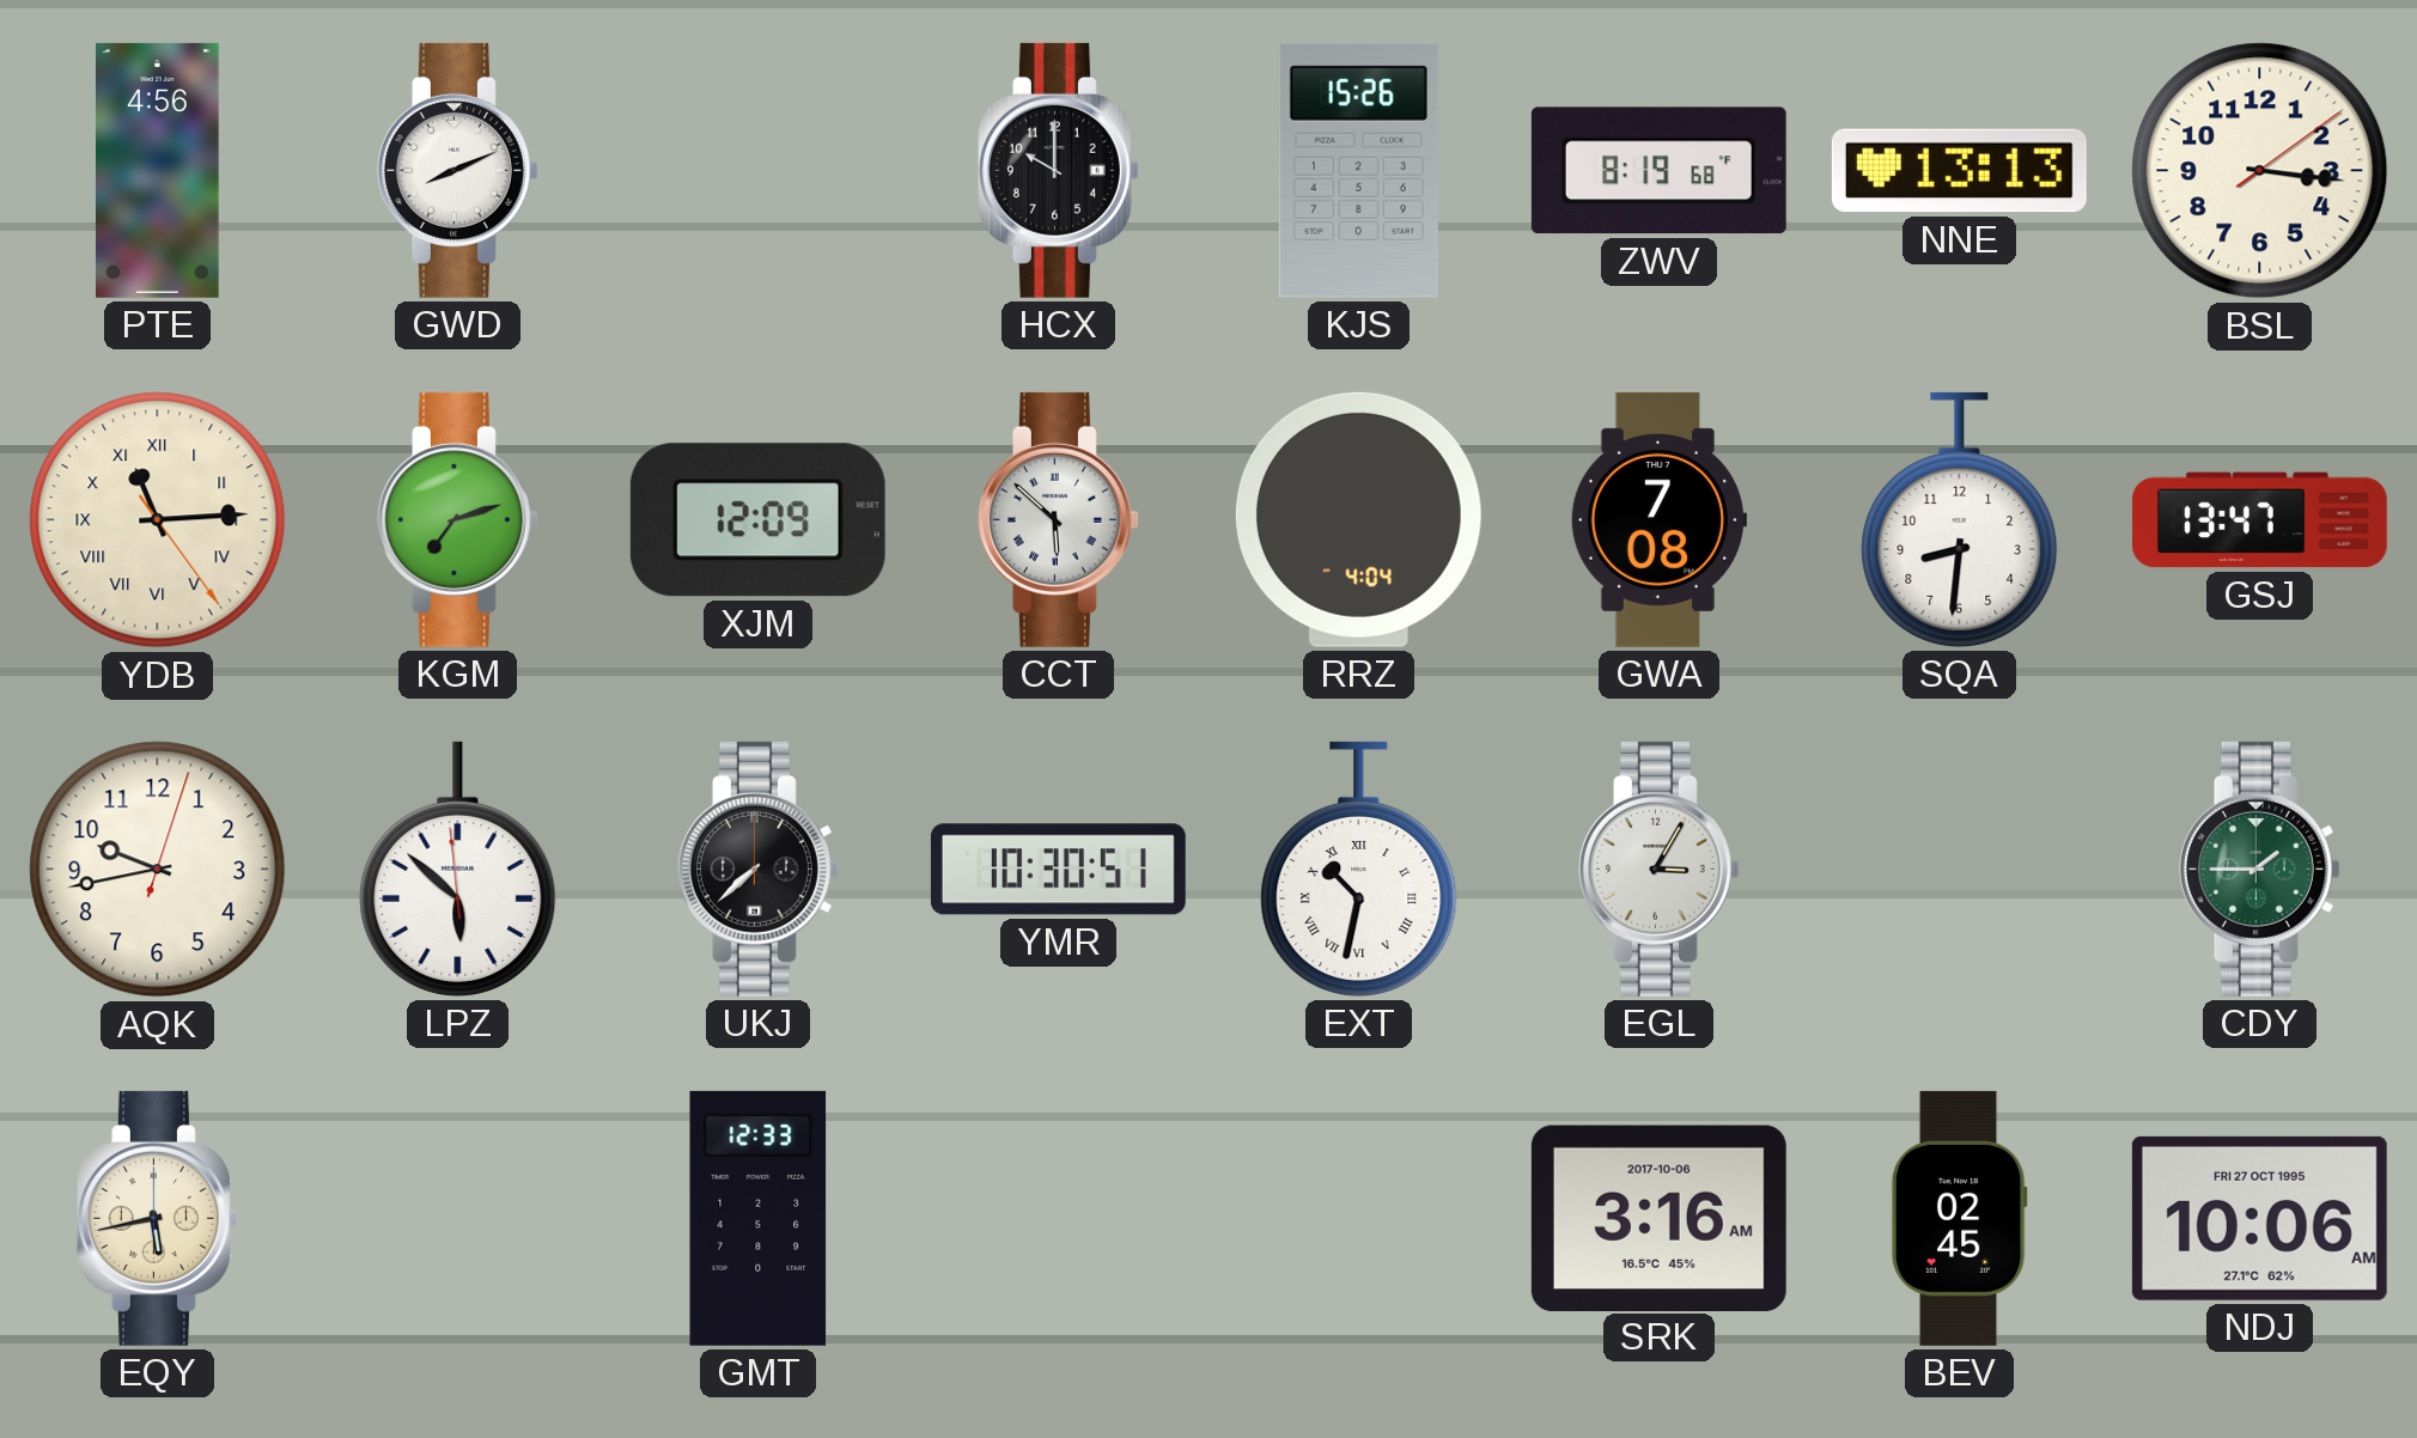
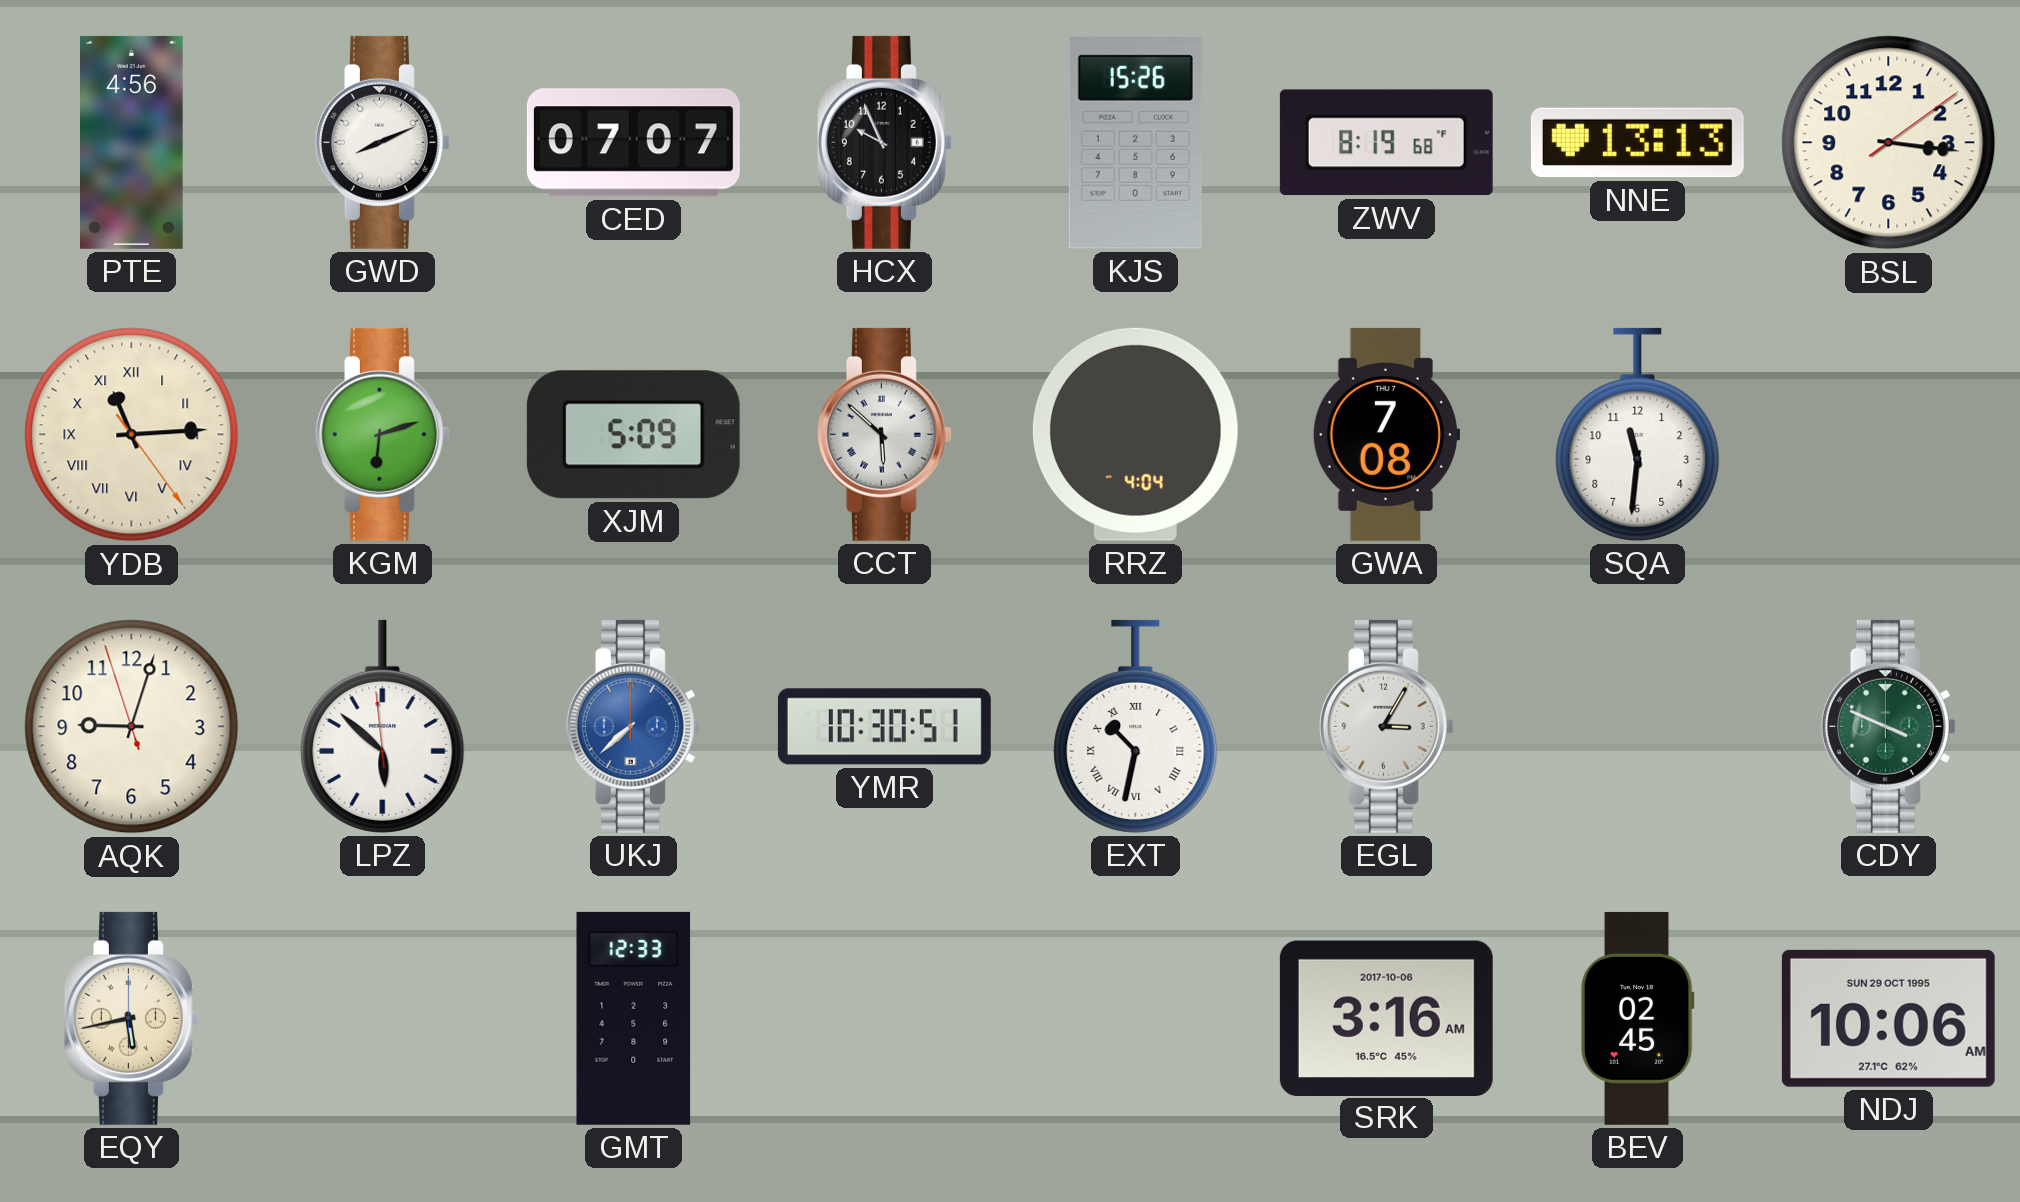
CED: none -> 07:07 (633, 143)
HCX: 10:00 -> 9:56 (884, 142)
KGM: 7:12 -> 6:12 (382, 434)
XJM: 12:09 -> 5:09 (633, 435)
SQA: 8:31 -> 11:31 (1638, 434)
GSJ: 13:47 -> none (2259, 520)
AQK: 9:43 -> 9:02 (132, 727)
UKJ dial: black -> blue (633, 726)
CDY: 1:45 -> 3:49 (1888, 726)
NDJ date: FRI 27 OCT 1995 -> SUN 29 OCT 1995 (1888, 1018)
